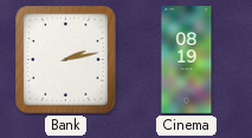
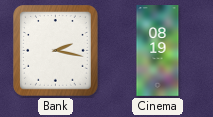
Bank: 2:13 -> 2:17 (56, 51)
